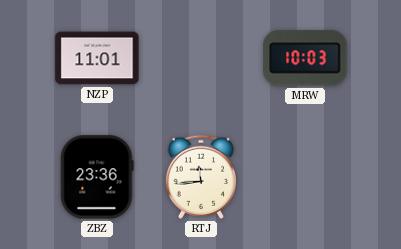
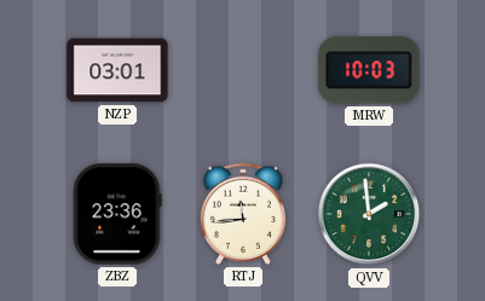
NZP: 11:01 -> 03:01 (117, 70)
QVV: none -> 1:59 (369, 214)
